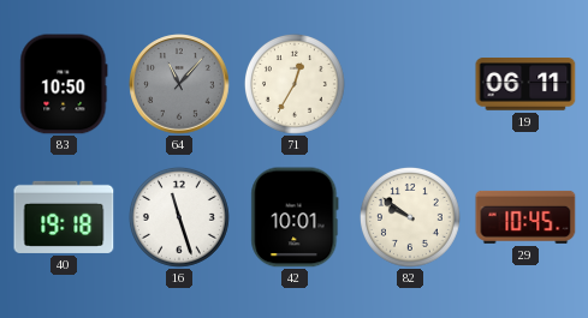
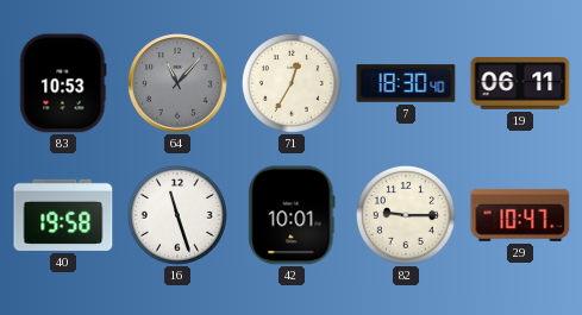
83: 10:50 -> 10:53 (63, 83)
7: none -> 18:30 (406, 83)
40: 19:18 -> 19:58 (63, 215)
82: 9:51 -> 9:15 (406, 215)
29: 10:45 -> 10:47 (520, 215)
